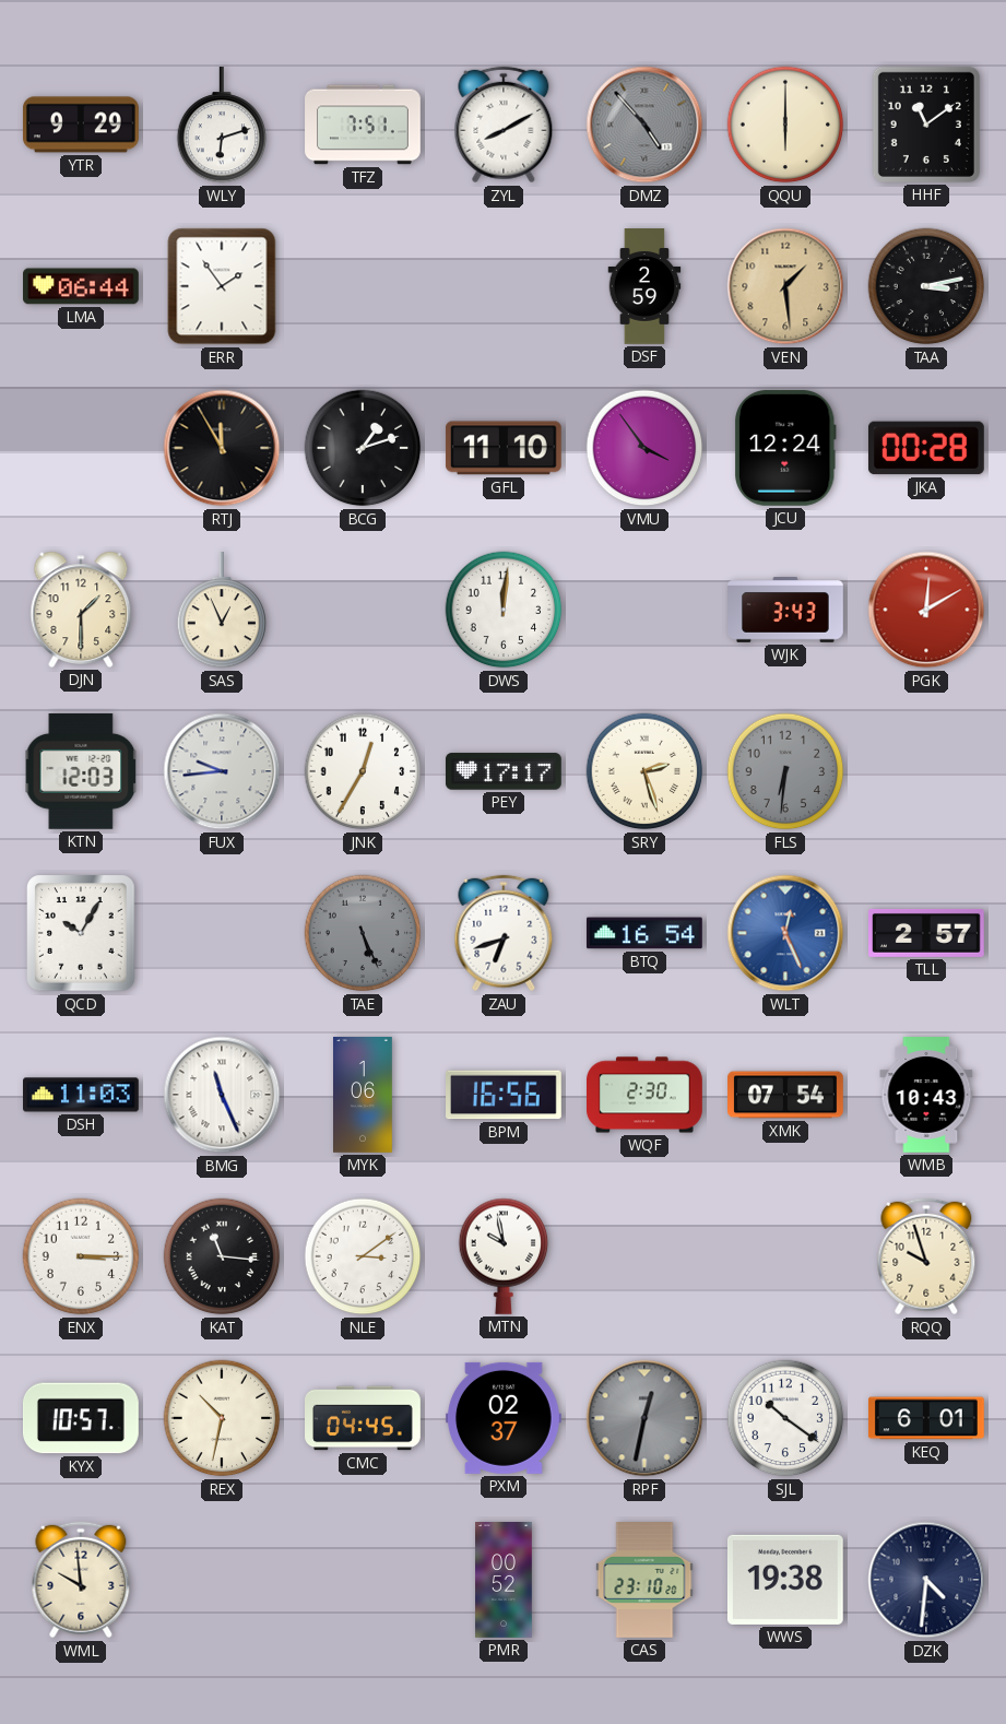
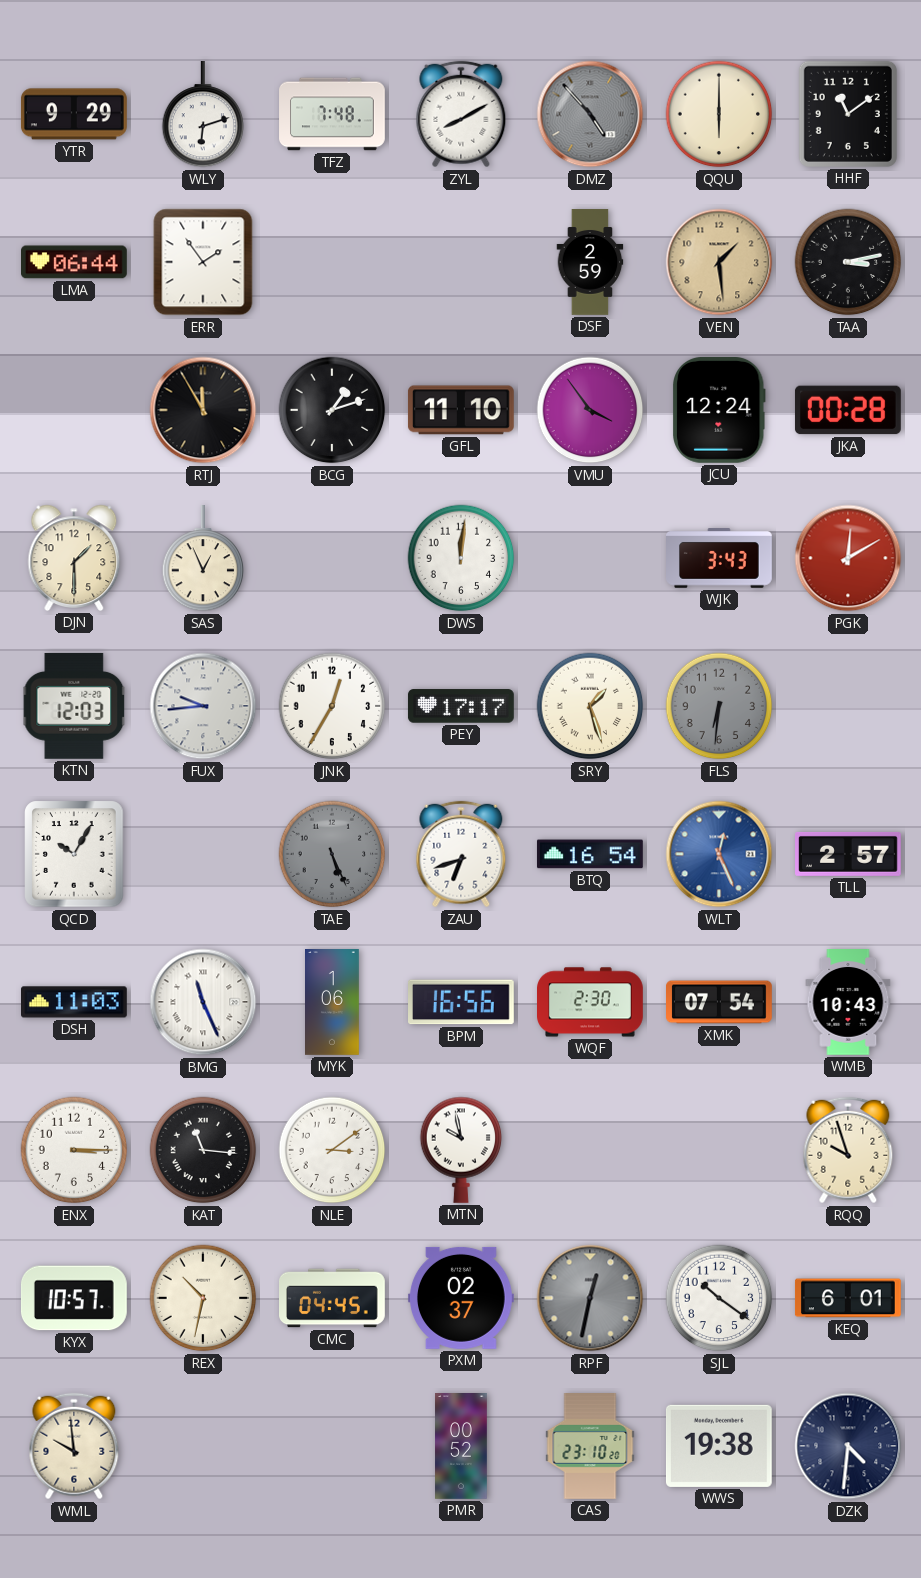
TFZ: 7:51 -> 7:48 (332, 114)
SRY: 2:27 -> 1:27 (590, 706)
